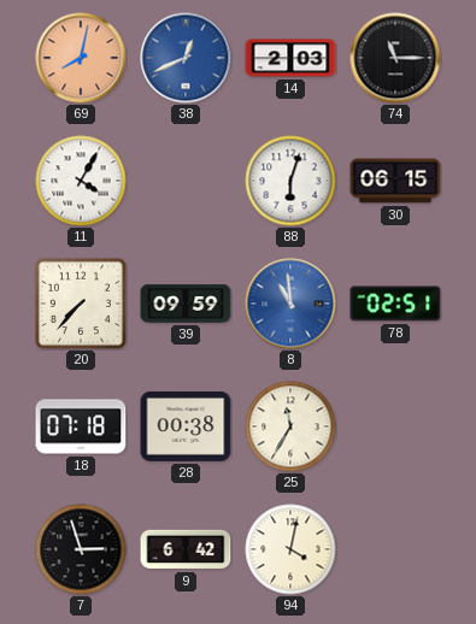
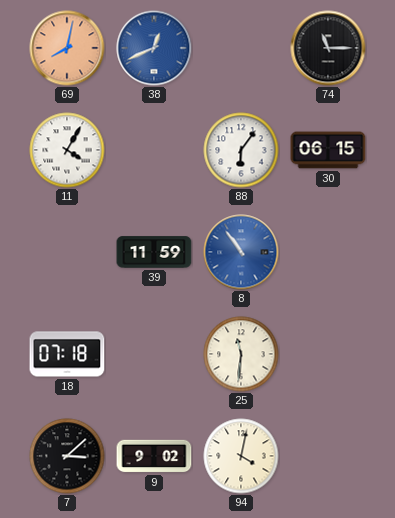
14: 2:03 -> none (290, 58)
88: 6:03 -> 6:06 (241, 150)
20: 7:37 -> none (81, 304)
39: 09:59 -> 11:59 (154, 252)
8: 10:59 -> 10:54 (241, 252)
78: 02:51 -> none (395, 304)
28: 00:38 -> none (186, 426)
25: 11:35 -> 11:31 (241, 354)
7: 2:57 -> 3:08 (67, 456)
9: 6:42 -> 9:02 (154, 456)
